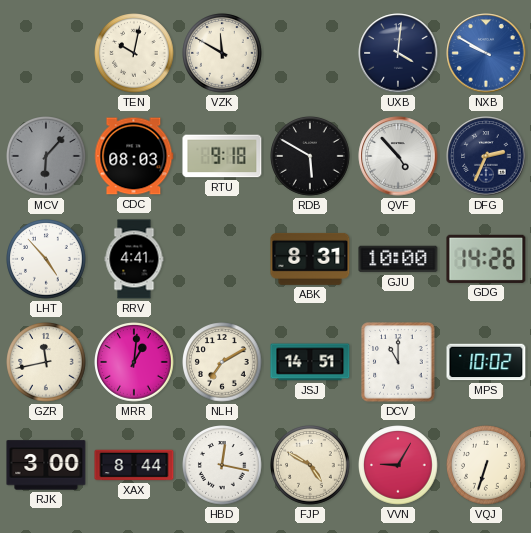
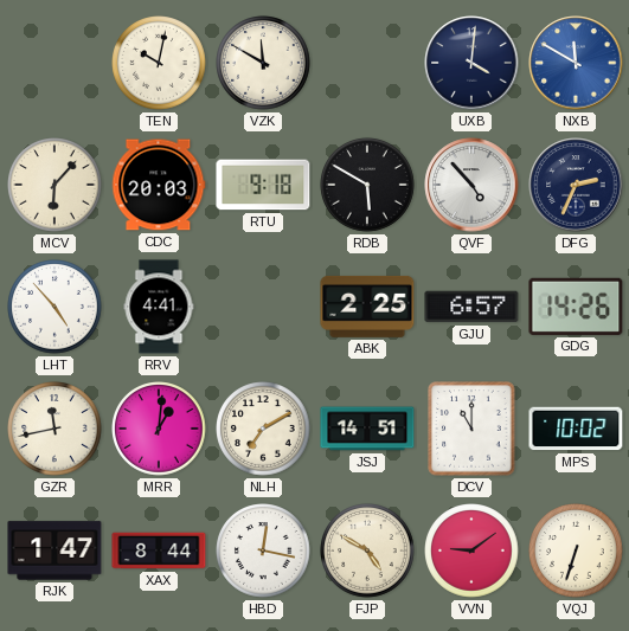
NXB: 9:50 -> 11:50 (576, 63)
MCV dial: grey -> cream (54, 185)
CDC: 08:03 -> 20:03 (159, 185)
ABK: 8:31 -> 2:25 (367, 307)
GJU: 10:00 -> 6:57 (471, 307)
RJK: 3:00 -> 1:47 (54, 550)
VVN: 9:05 -> 9:09 (471, 550)
